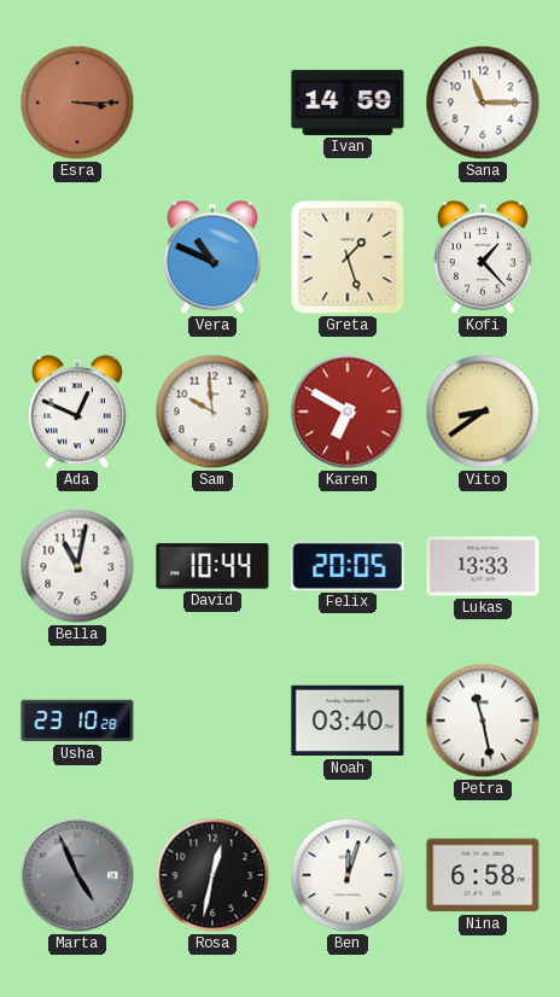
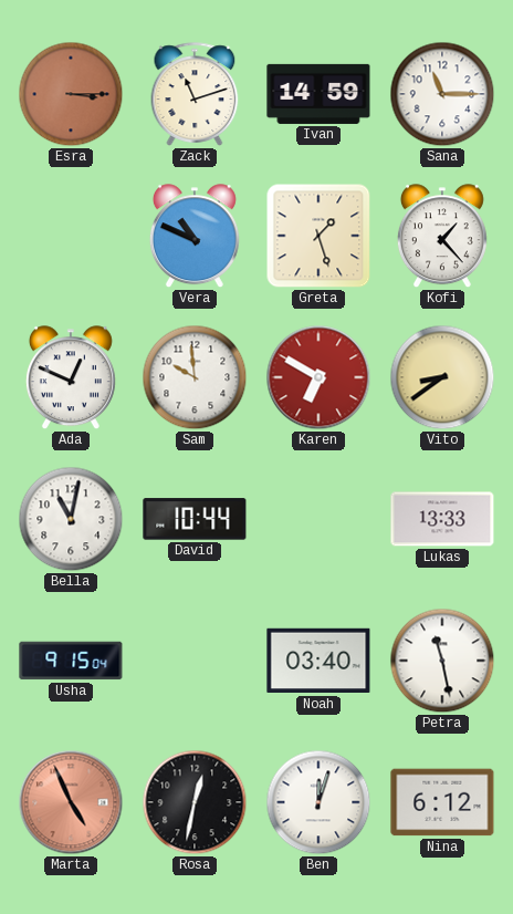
Zack: none -> 11:12 (195, 94)
Felix: 20:05 -> none (348, 566)
Usha: 23:10 -> 9:15 (71, 661)
Marta dial: grey -> salmon (71, 802)
Nina: 6:58 -> 6:12 (442, 802)
